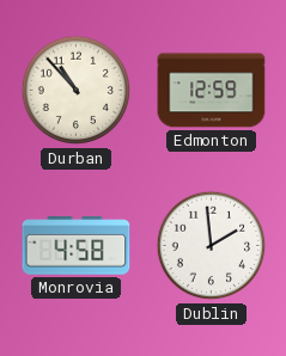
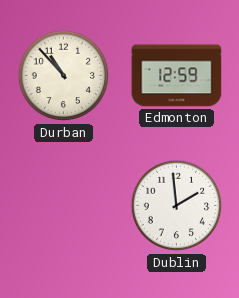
Monrovia: 4:58 -> none (77, 246)
